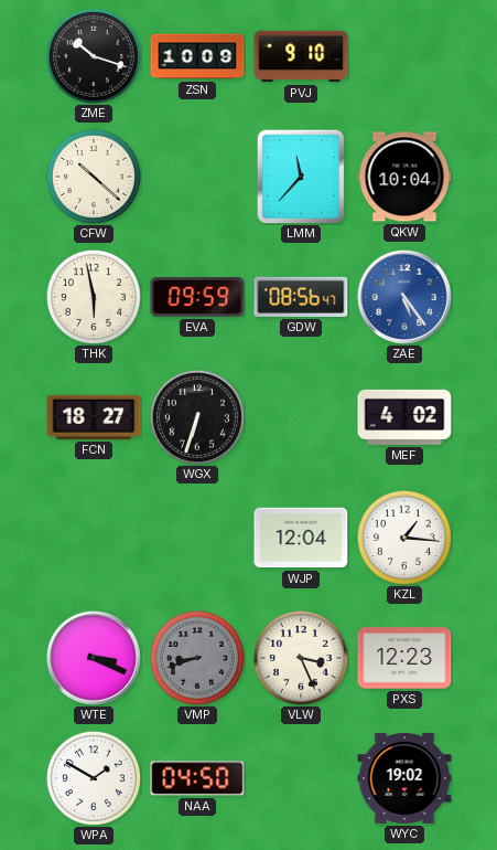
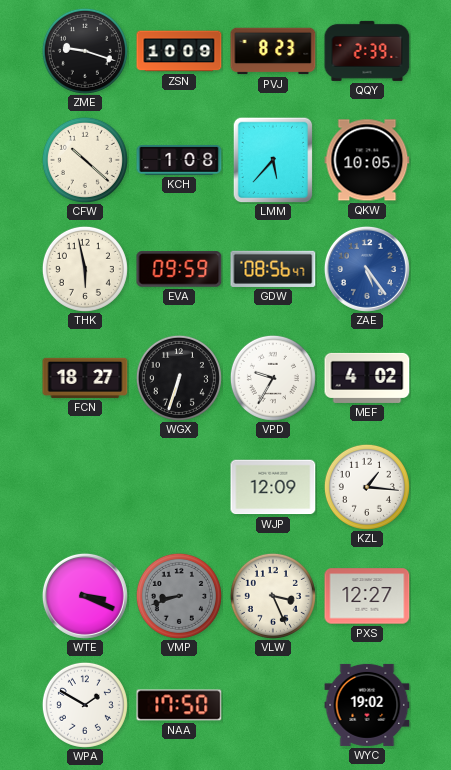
ZME: 10:18 -> 9:18 (85, 51)
PVJ: 9:10 -> 8:23 (273, 51)
QQY: none -> 2:39 (367, 51)
KCH: none -> 1:08 (179, 161)
LMM: 11:37 -> 5:37 (273, 160)
QKW: 10:04 -> 10:05 (367, 160)
VPD: none -> 9:35 (273, 378)
WJP: 12:04 -> 12:09 (273, 487)
PXS: 12:23 -> 12:27 (367, 596)
NAA: 04:50 -> 17:50 (179, 705)
